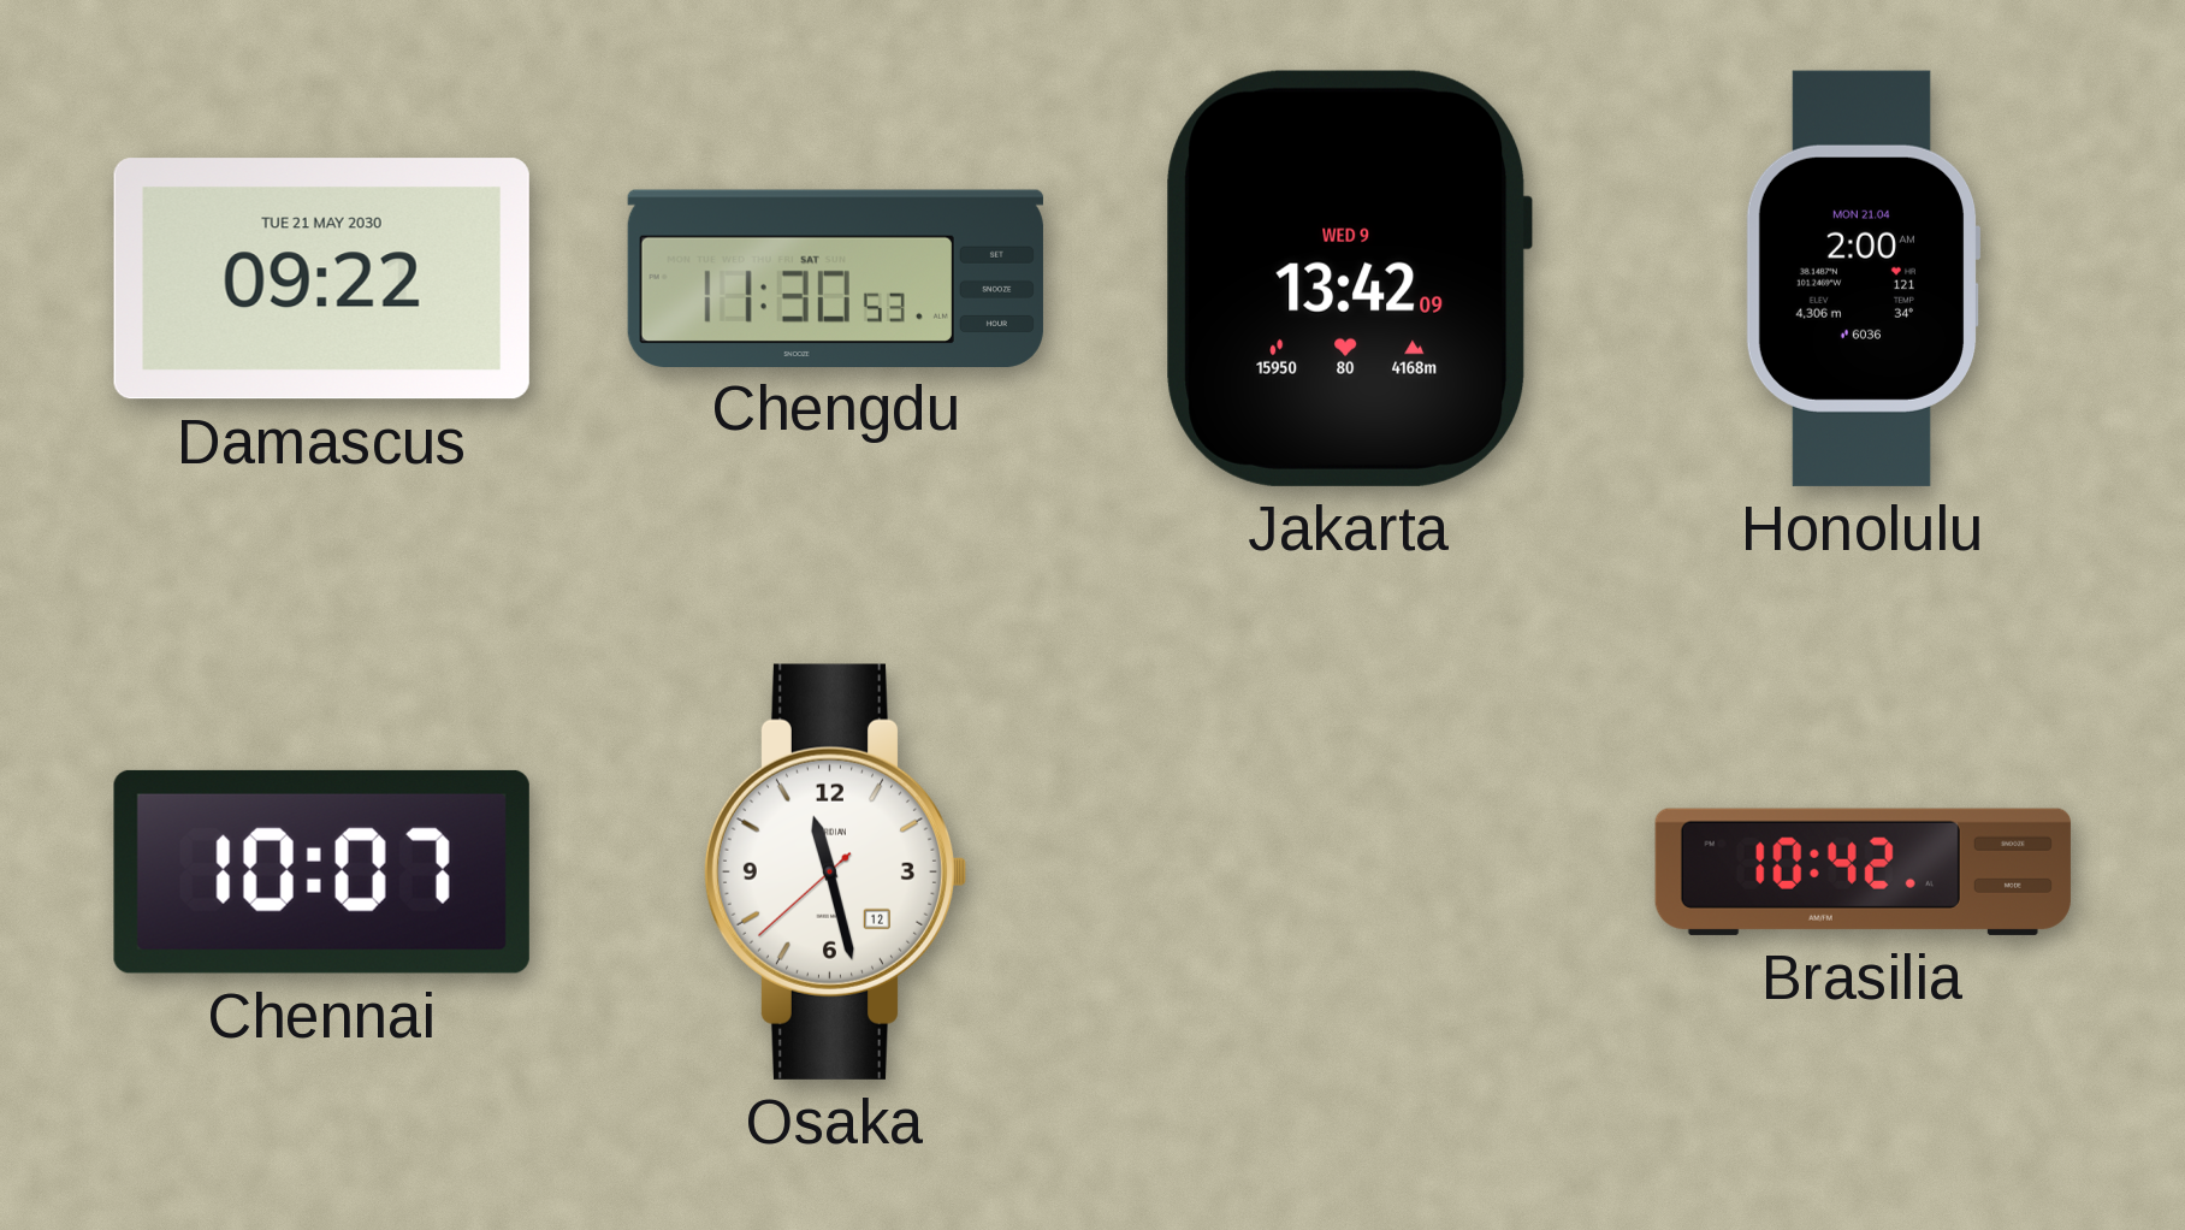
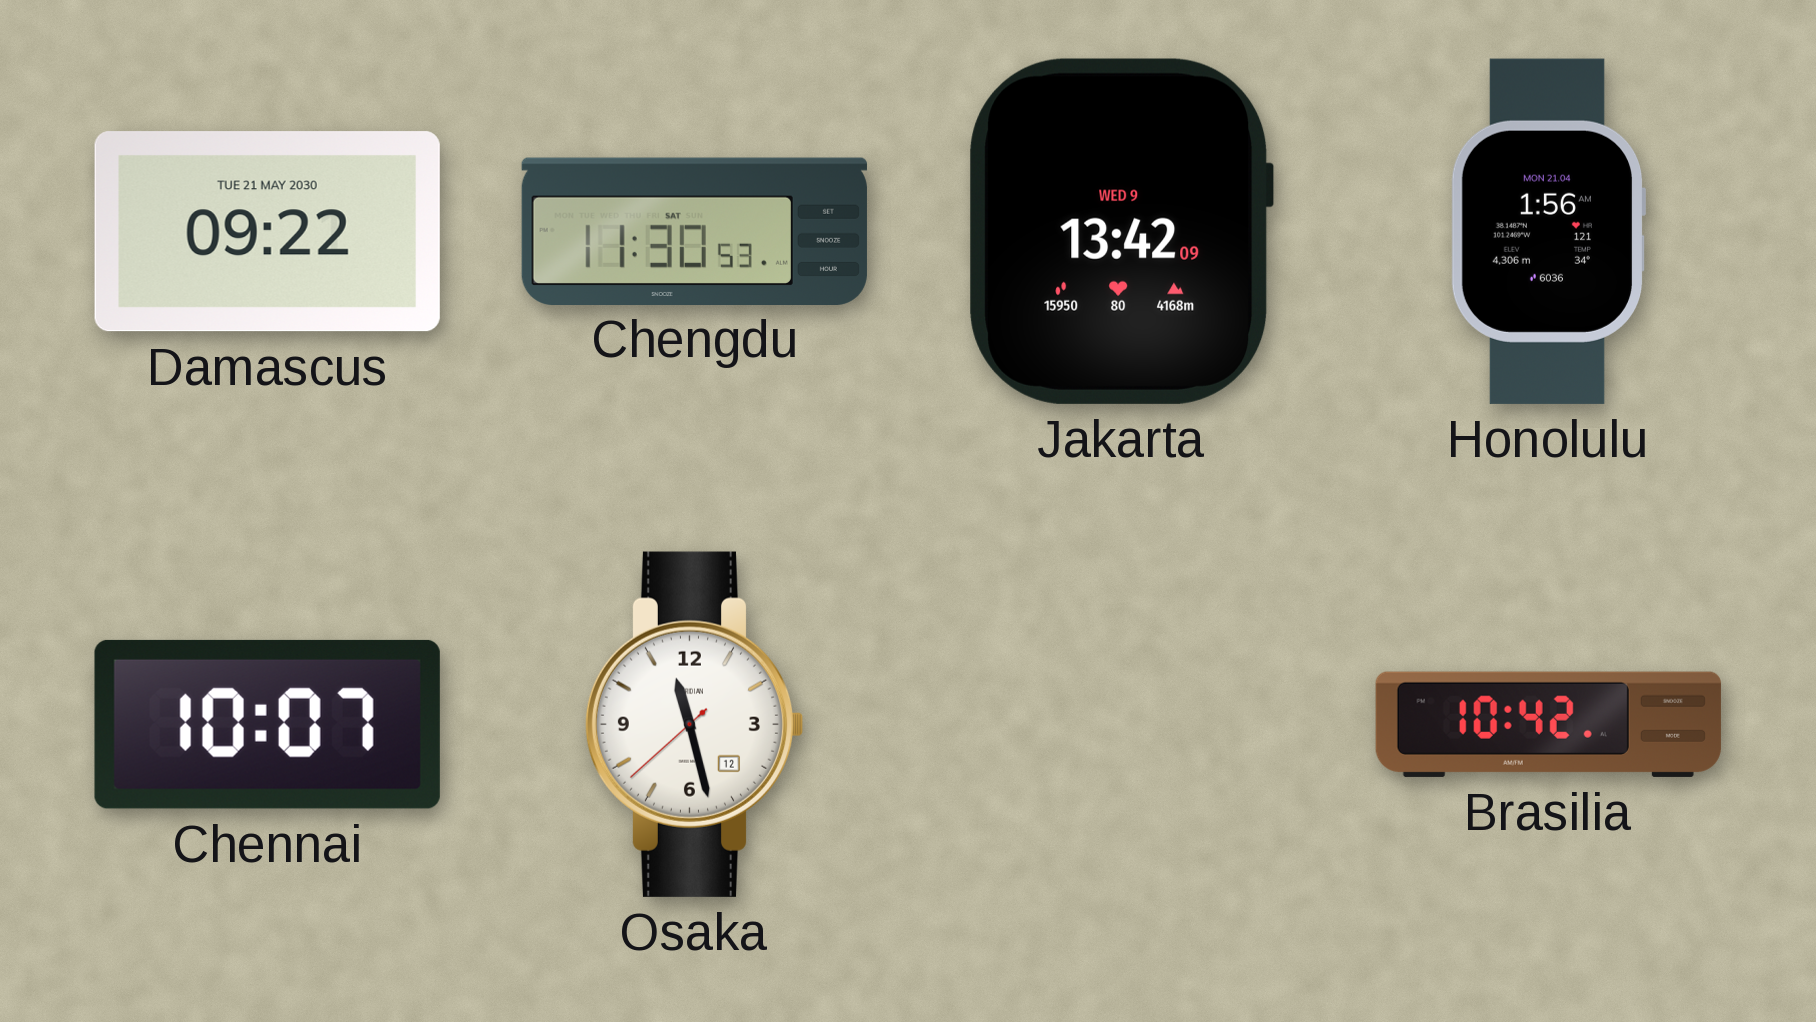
Honolulu: 2:00 -> 1:56 (1548, 231)
